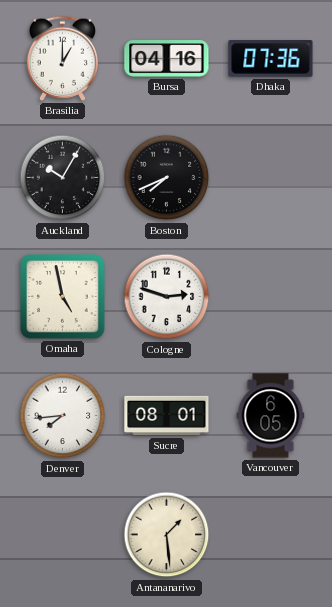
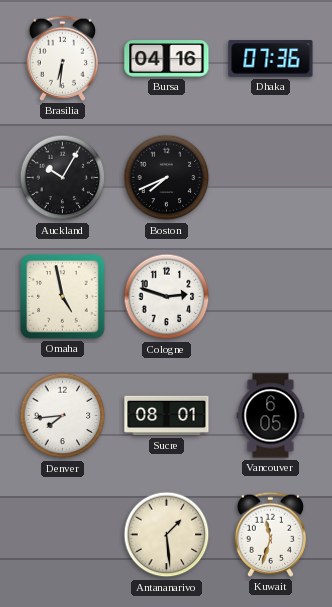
Brasilia: 1:00 -> 6:31 (62, 58)
Kuwait: none -> 11:33 (270, 534)
